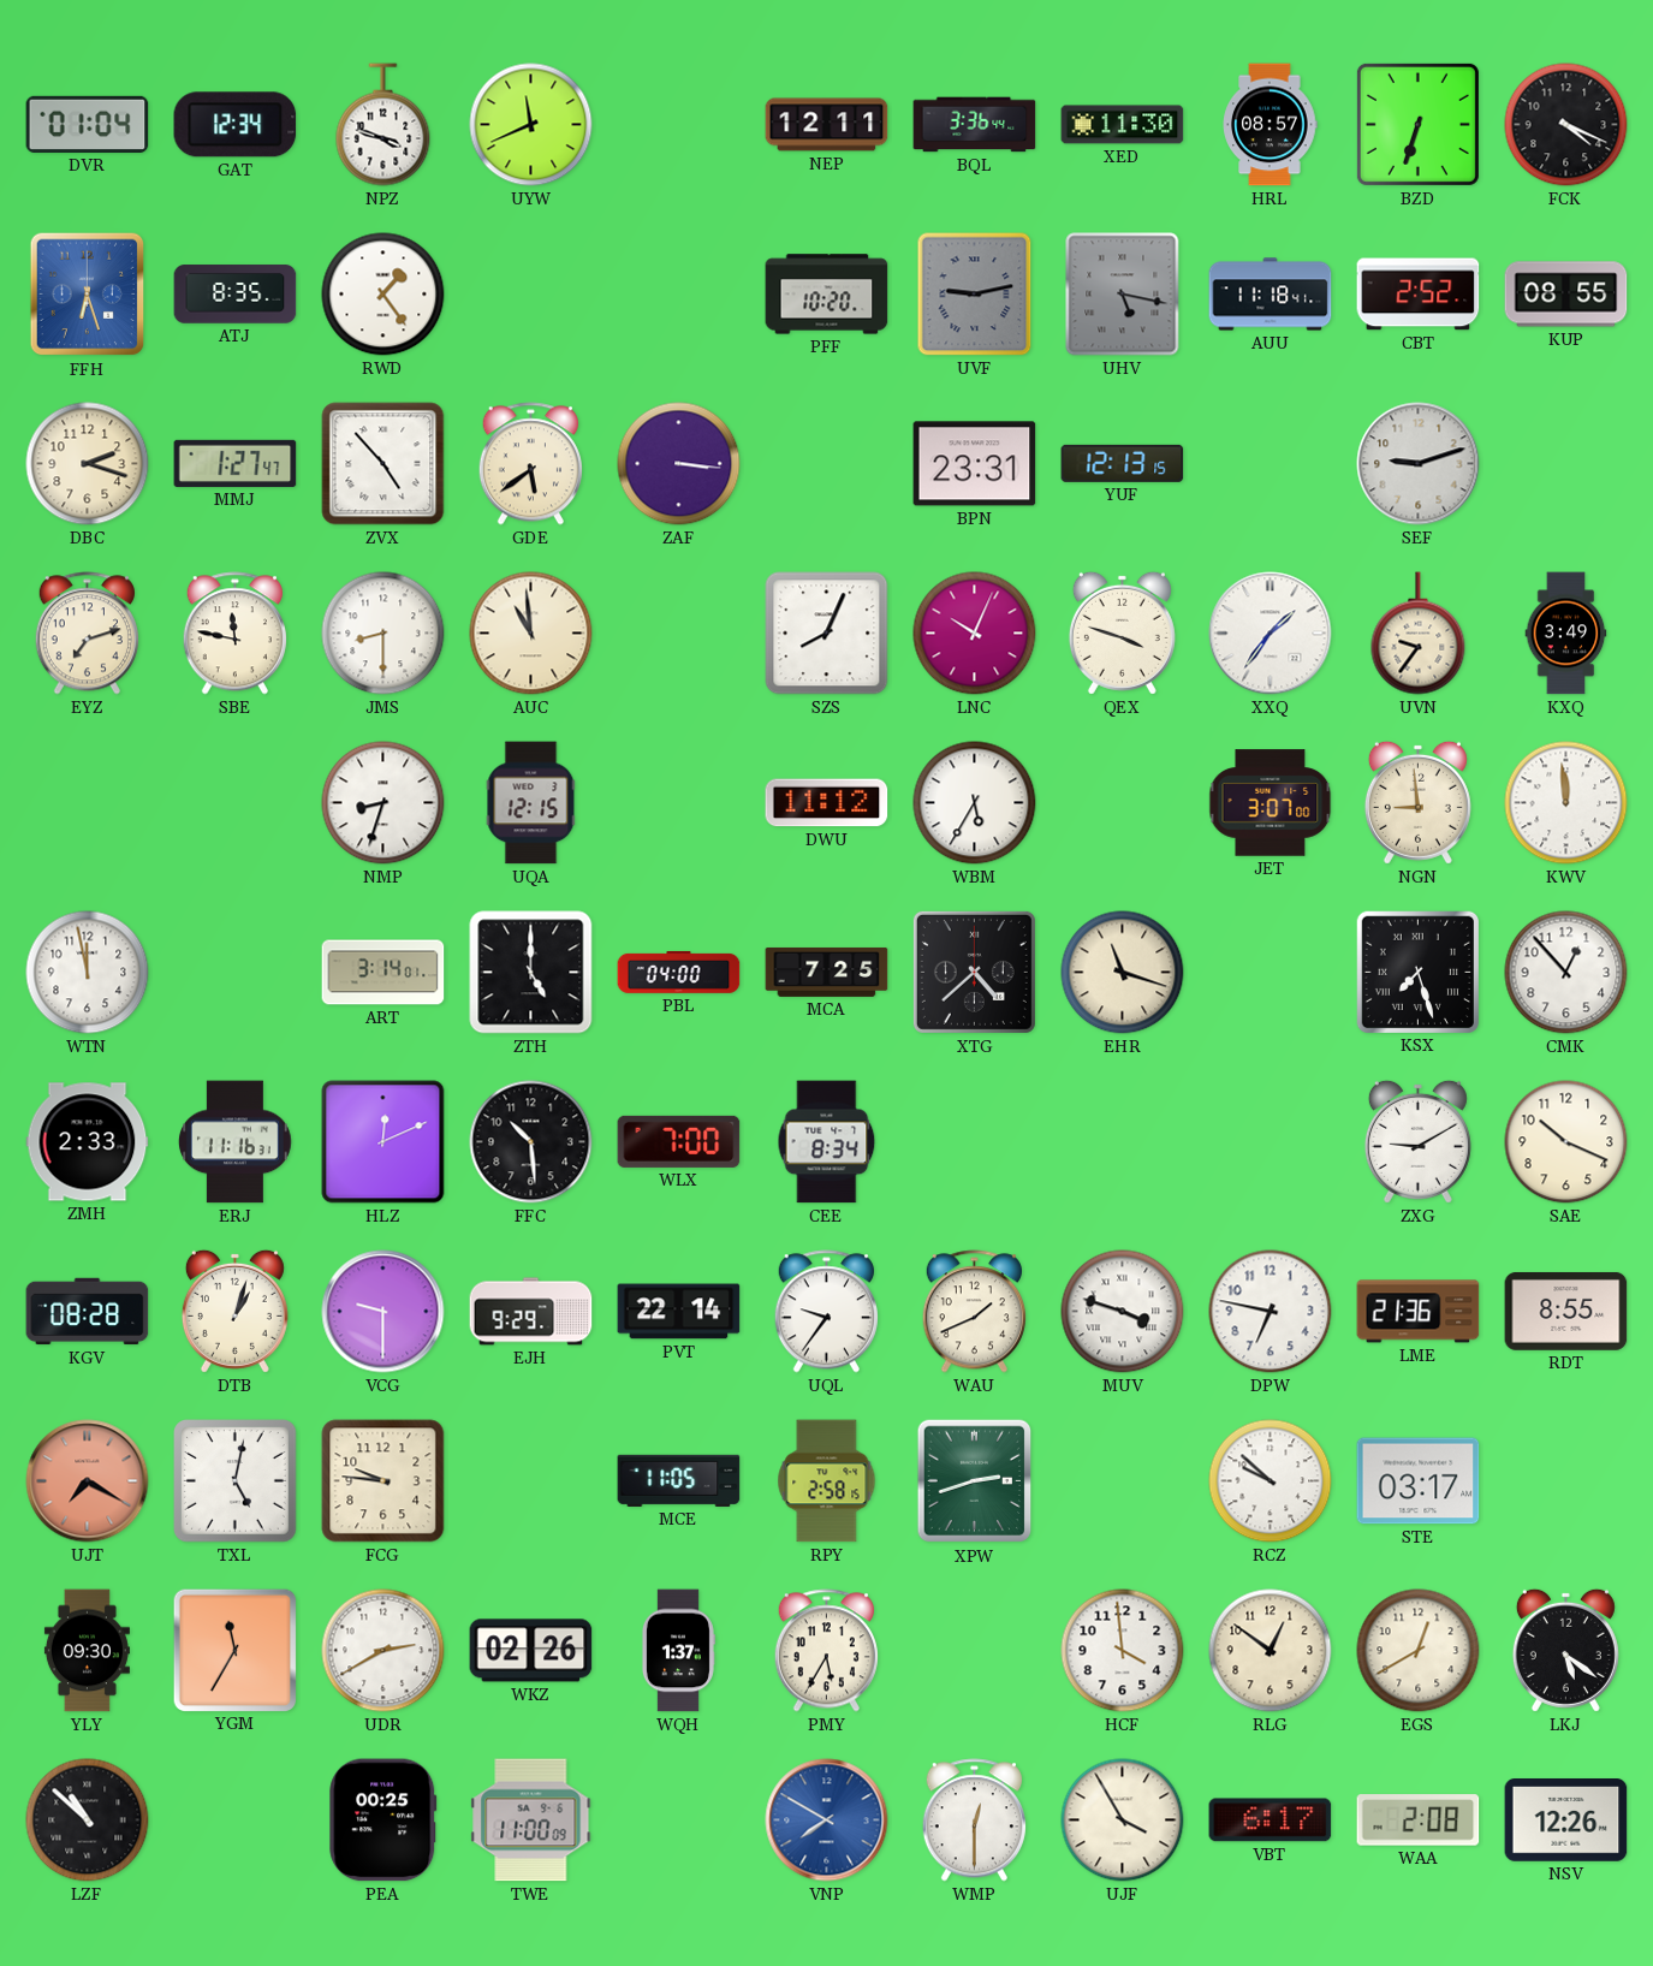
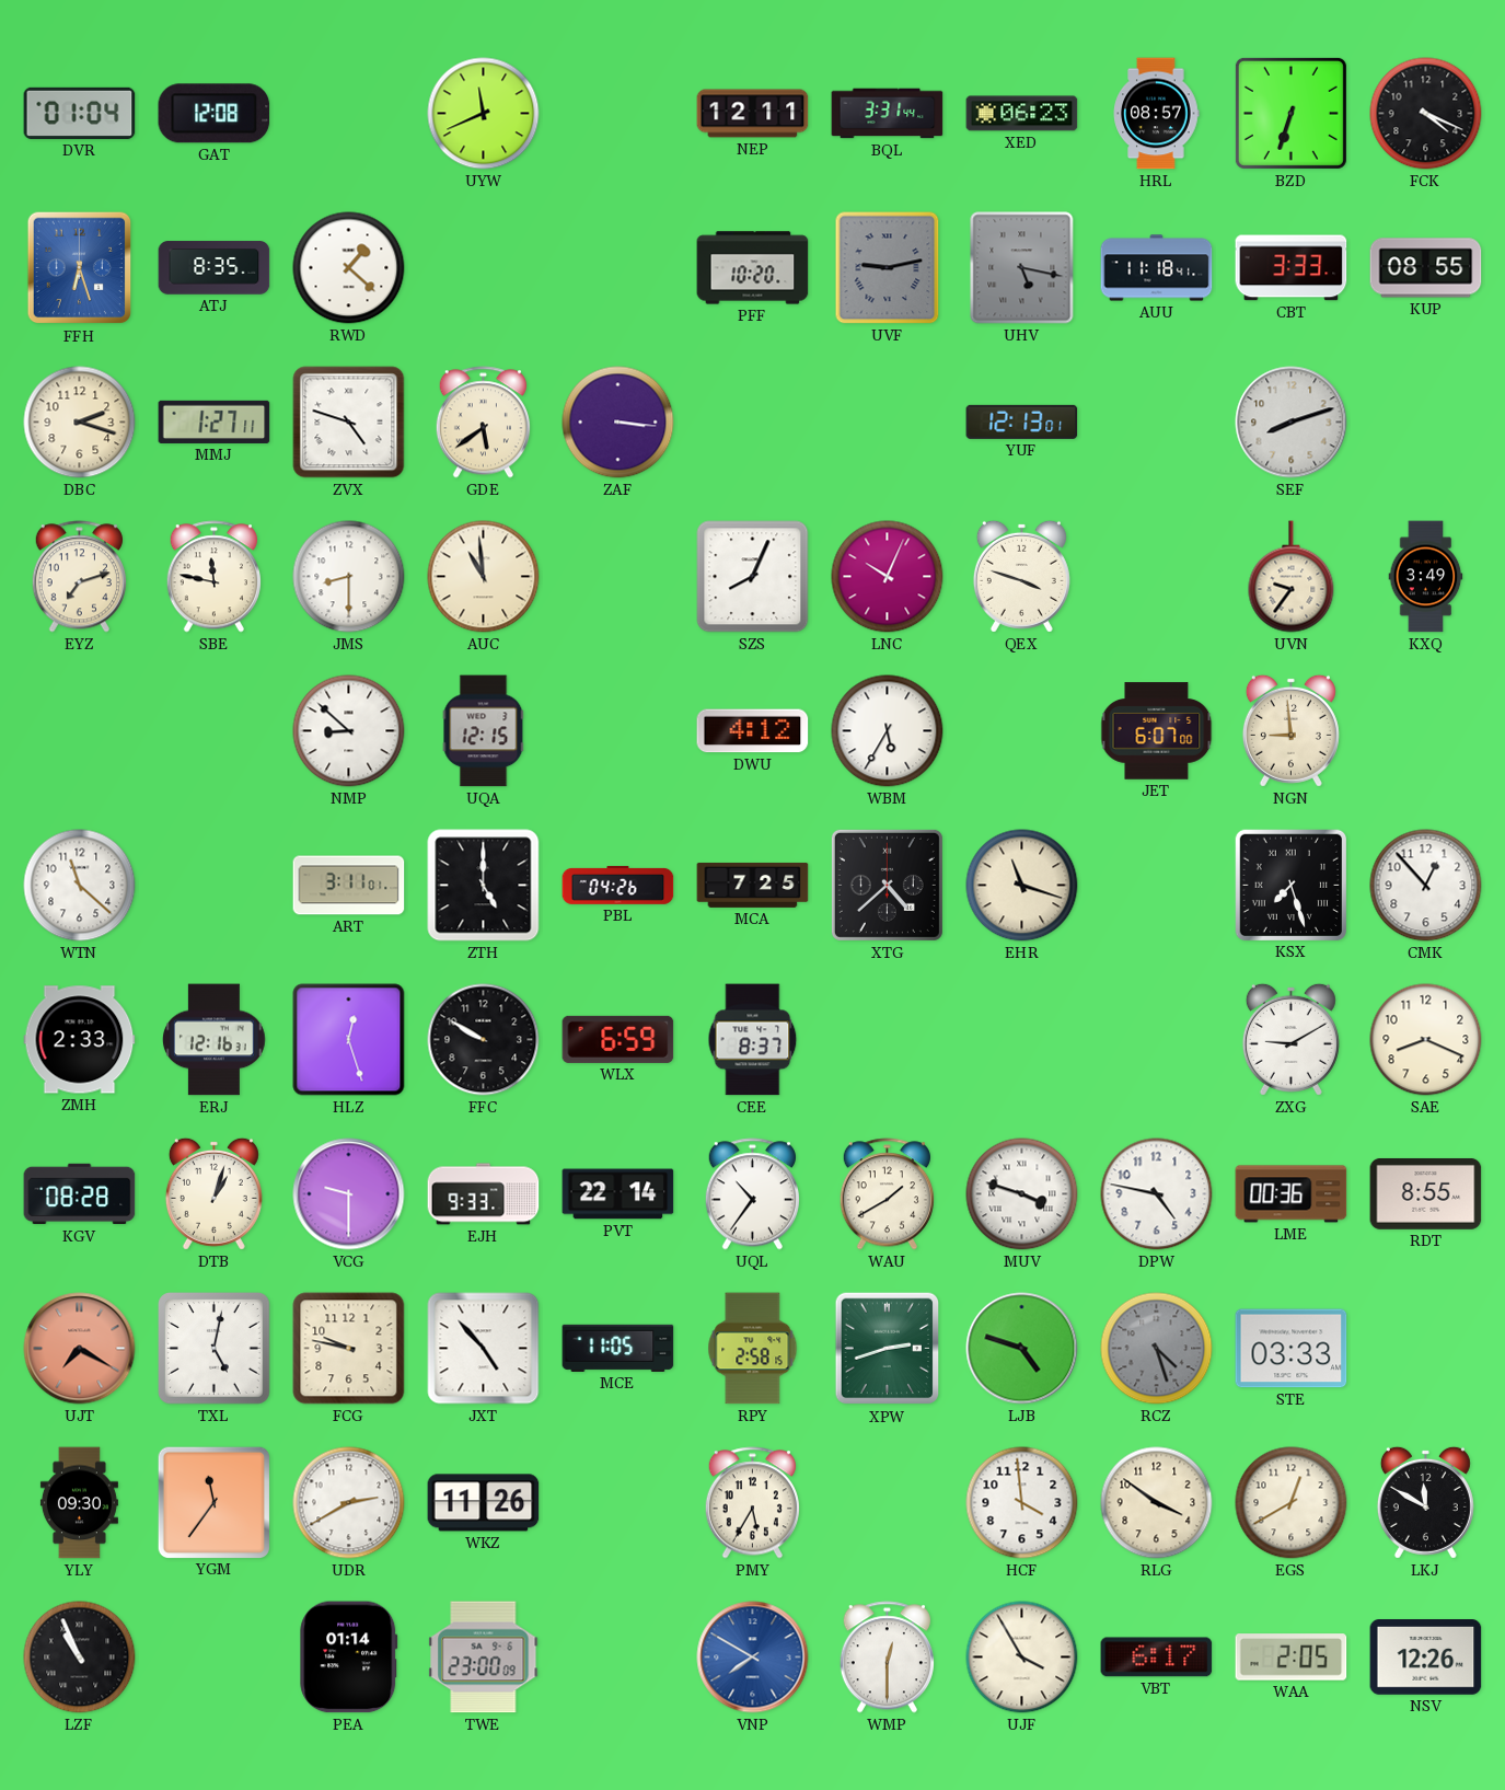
GAT: 12:34 -> 12:08 (215, 114)
NPZ: 3:48 -> none (383, 125)
BQL: 3:36 -> 3:31 (888, 114)
XED: 11:30 -> 06:23 (1022, 114)
RWD: 1:24 -> 1:22 (349, 268)
CBT: 2:52 -> 3:33 (1292, 268)
MMJ: 1:27:47 -> 1:27:11 (215, 421)
ZVX: 4:53 -> 4:48 (349, 423)
BPN: 23:31 -> none (975, 464)
YUF: 12:13:15 -> 12:13:01 (1022, 421)
SEF: 9:12 -> 8:12 (1292, 423)
XXQ: 1:36 -> none (1271, 634)
NMP: 8:33 -> 8:52 (349, 731)
DWU: 11:12 -> 4:12 (753, 731)
JET: 3:07 -> 6:07 (1157, 731)
KWV: 11:59 -> none (1566, 803)
WTN: 11:58 -> 11:22 (80, 886)
ART: 3:14 -> 3:11 (349, 886)
PBL: 04:00 -> 04:26 (618, 886)
ERJ: 11:16 -> 12:16 (215, 1040)
HLZ: 12:11 -> 12:27 (349, 1040)
FFC: 10:29 -> 9:50 (484, 1040)
WLX: 7:00 -> 6:59 (618, 1039)
CEE: 8:34 -> 8:37 (753, 1040)
SAE: 10:19 -> 8:19 (1426, 1040)
EJH: 9:29 -> 9:33 (484, 1194)
UQL: 9:36 -> 10:36 (752, 1194)
WAU: 1:41 -> 1:40 (887, 1194)
DPW: 6:47 -> 4:47 (1157, 1194)
LME: 21:36 -> 00:36 (1292, 1194)
FCG: 9:46 -> 9:47 (349, 1349)
JXT: none -> 4:53 (484, 1349)
LJB: none -> 4:48 (1022, 1349)
RCZ: 9:52 -> 4:27 (1157, 1349)
RCZ dial: white -> grey (1157, 1349)
STE: 03:17 -> 03:33 (1292, 1349)
YGM: 11:35 -> 11:36 (213, 1502)
WKZ: 02:26 -> 11:26 (484, 1503)
WQH: 1:37 -> none (678, 1651)
RLG: 12:51 -> 3:51 (1157, 1503)
LKJ: 5:21 -> 11:50 (1425, 1502)
LZF: 10:52 -> 10:56 (80, 1658)
PEA: 00:25 -> 01:14 (349, 1658)
TWE: 11:00 -> 23:00 (484, 1658)
WAA: 2:08 -> 2:05 (1292, 1658)
